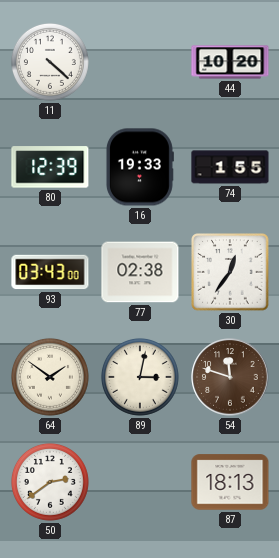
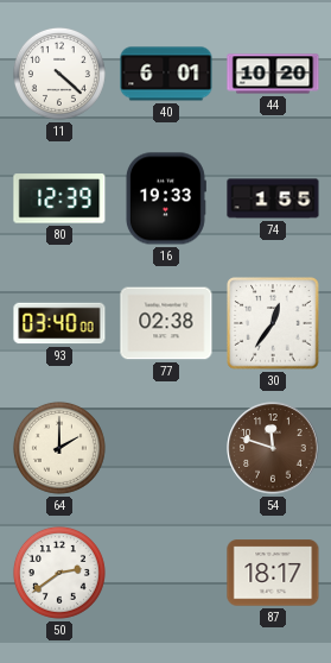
40: none -> 6:01 (166, 74)
93: 03:43 -> 03:40 (59, 323)
64: 1:51 -> 2:00 (59, 448)
89: 3:02 -> none (140, 377)
87: 18:13 -> 18:17 (273, 573)
